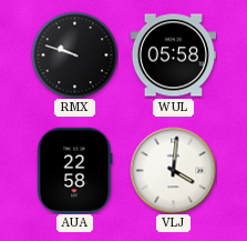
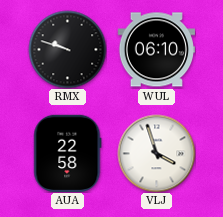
WUL: 05:58 -> 06:10 (156, 50)
VLJ: 4:01 -> 3:57 (156, 153)
